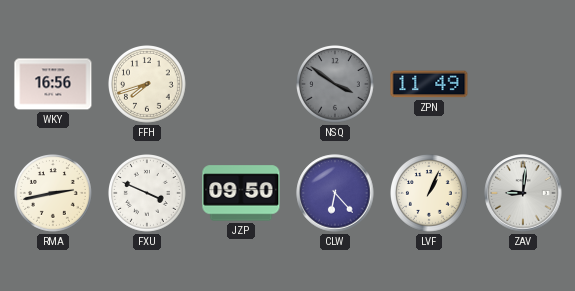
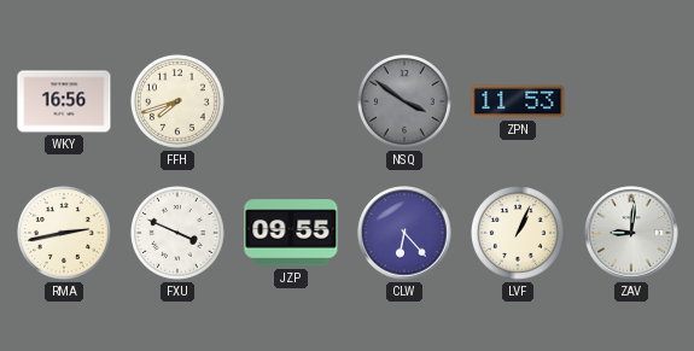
ZPN: 11:49 -> 11:53 (518, 101)
JZP: 09:50 -> 09:55 (291, 233)
